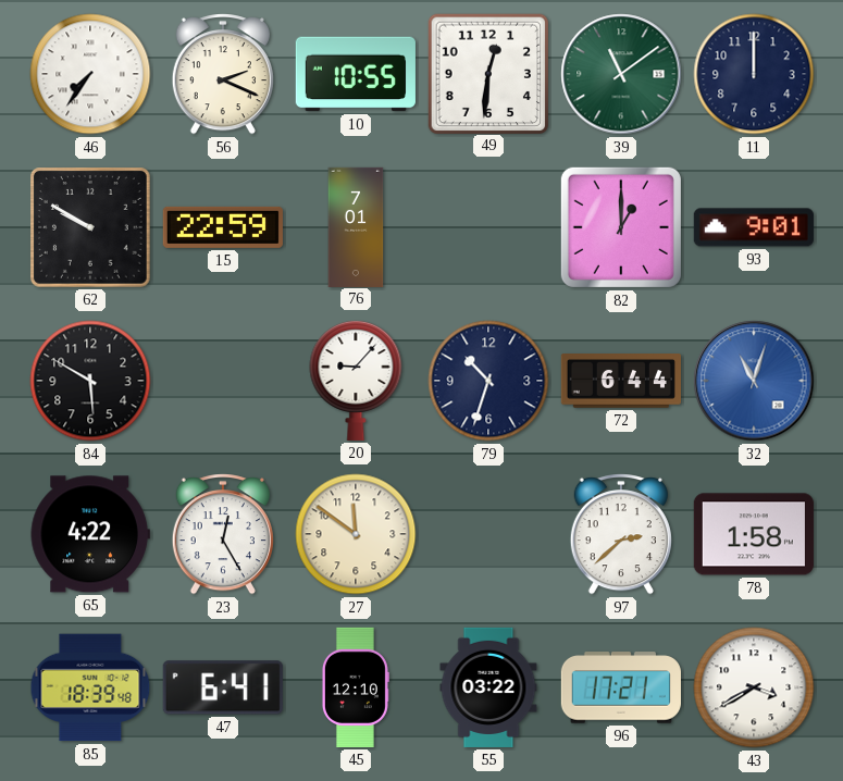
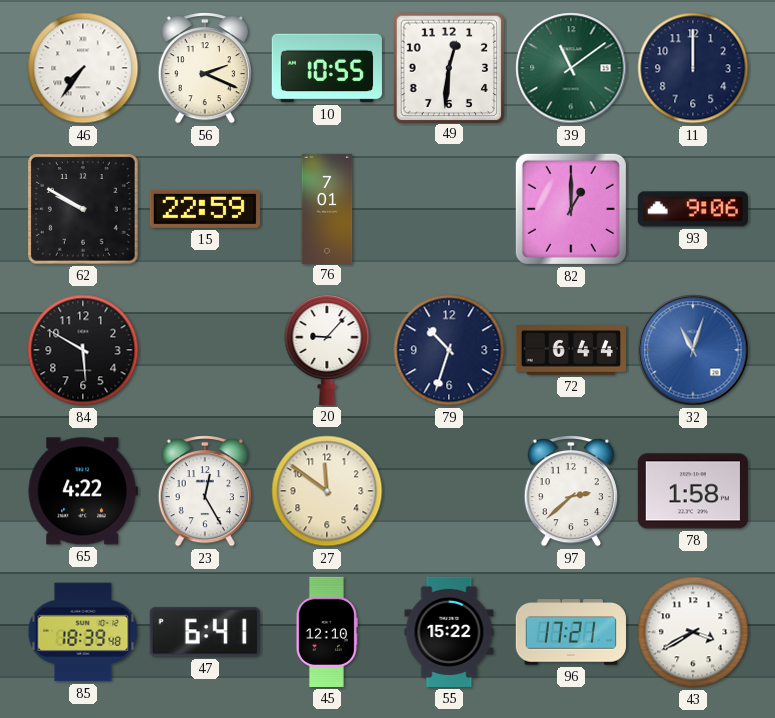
93: 9:01 -> 9:06 (693, 209)
55: 03:22 -> 15:22 (449, 632)
